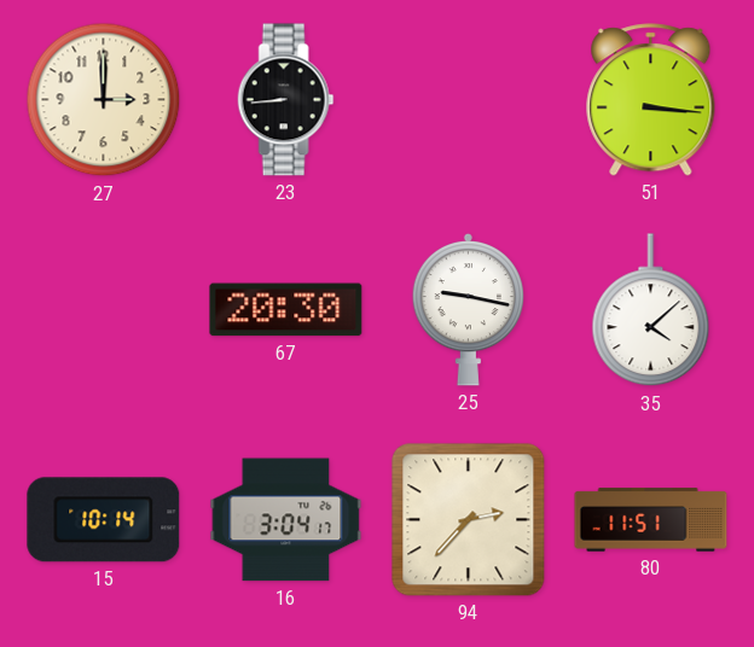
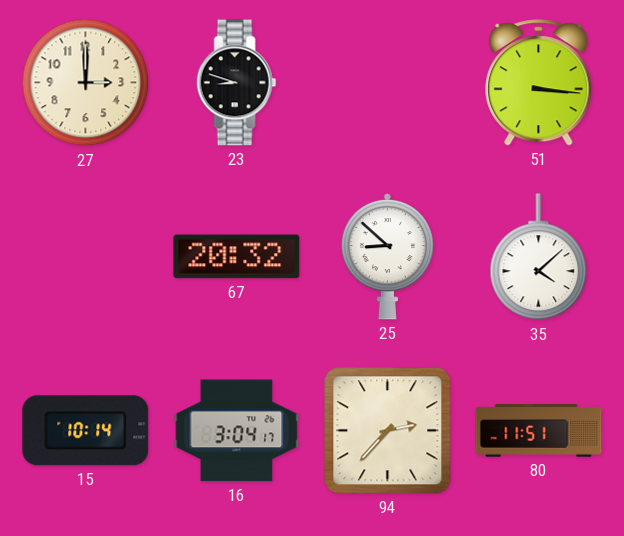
23: 8:44 -> 8:48 (237, 83)
67: 20:30 -> 20:32 (237, 257)
25: 9:17 -> 8:52 (387, 256)
